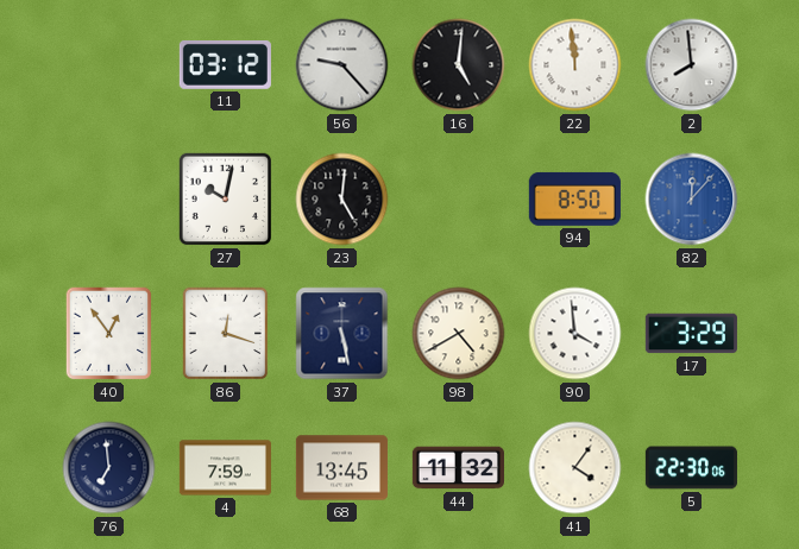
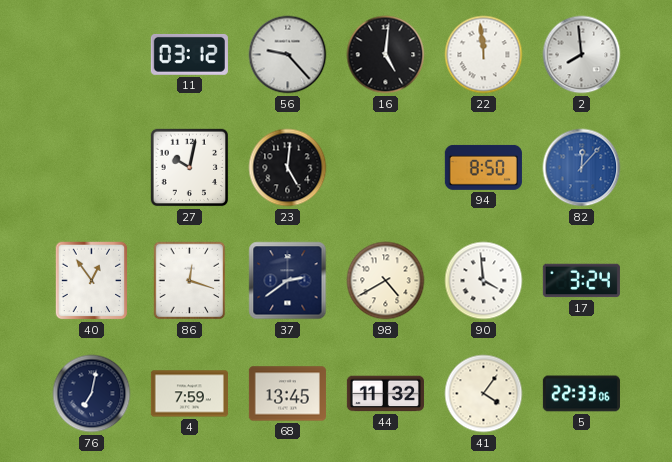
37: 5:28 -> 2:39 (288, 281)
17: 3:29 -> 3:24 (581, 281)
76: 6:59 -> 7:02 (92, 394)
5: 22:30 -> 22:33 (581, 394)
